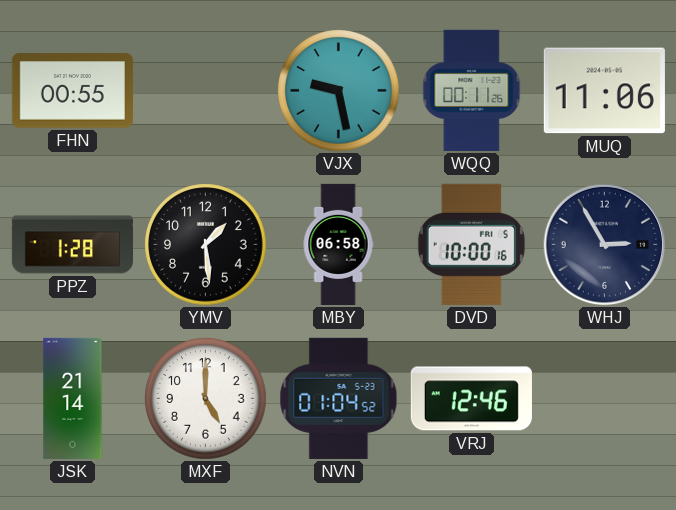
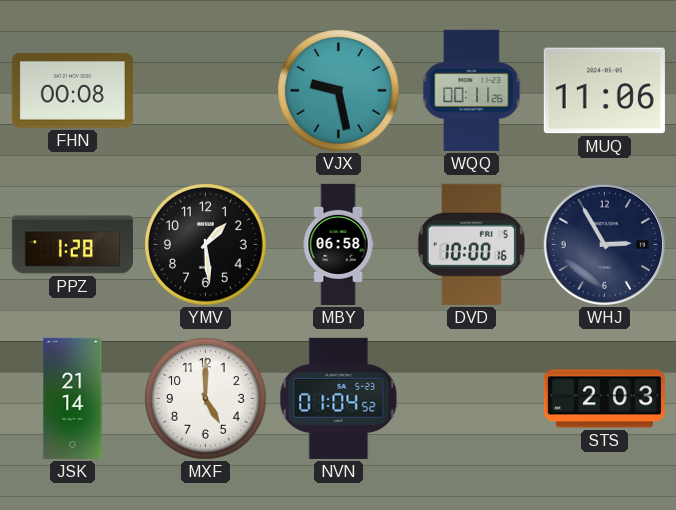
FHN: 00:55 -> 00:08 (72, 91)
VRJ: 12:46 -> none (471, 399)
STS: none -> 2:03 (604, 399)
